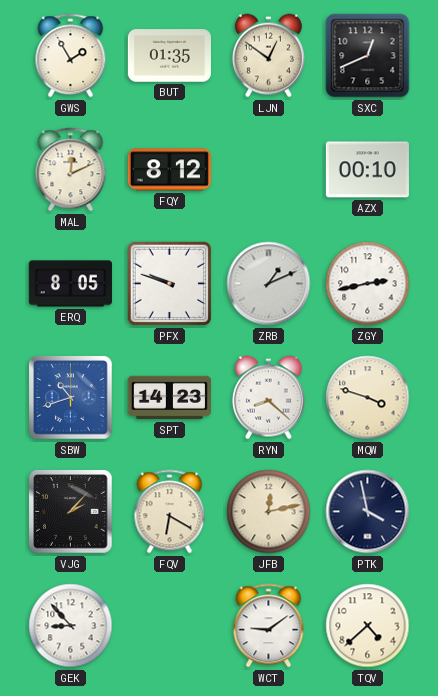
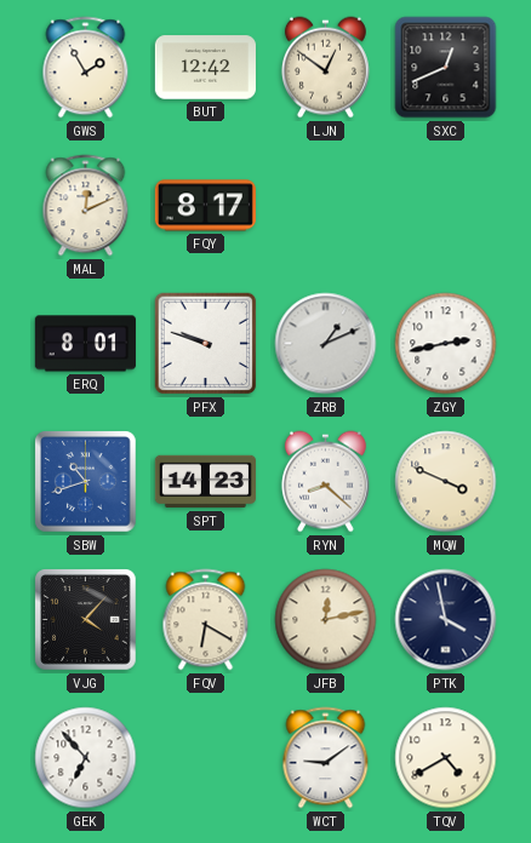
BUT: 01:35 -> 12:42 (205, 68)
FQY: 8:12 -> 8:17 (205, 206)
AZX: 00:10 -> none (367, 170)
ERQ: 8:05 -> 8:01 (85, 344)
MQW: 3:48 -> 3:49 (446, 482)
VJG: 2:07 -> 4:07 (86, 620)
GEK: 8:53 -> 6:53 (86, 758)
TQV: 4:38 -> 4:40 (446, 758)
